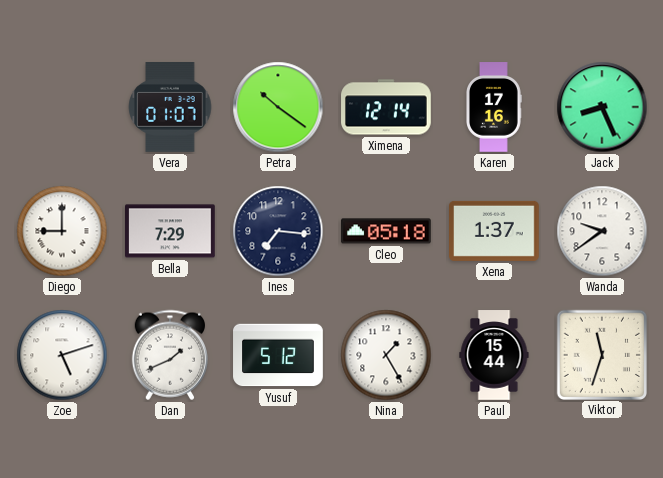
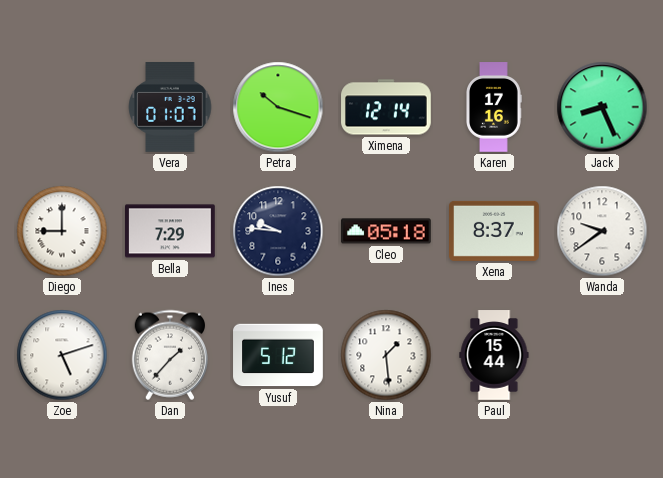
Petra: 10:21 -> 10:18 (278, 107)
Ines: 7:16 -> 9:46 (278, 231)
Xena: 1:37 -> 8:37 (495, 231)
Dan: 1:41 -> 1:37 (169, 355)
Nina: 1:25 -> 1:29 (386, 355)
Viktor: 11:33 -> none (601, 354)
